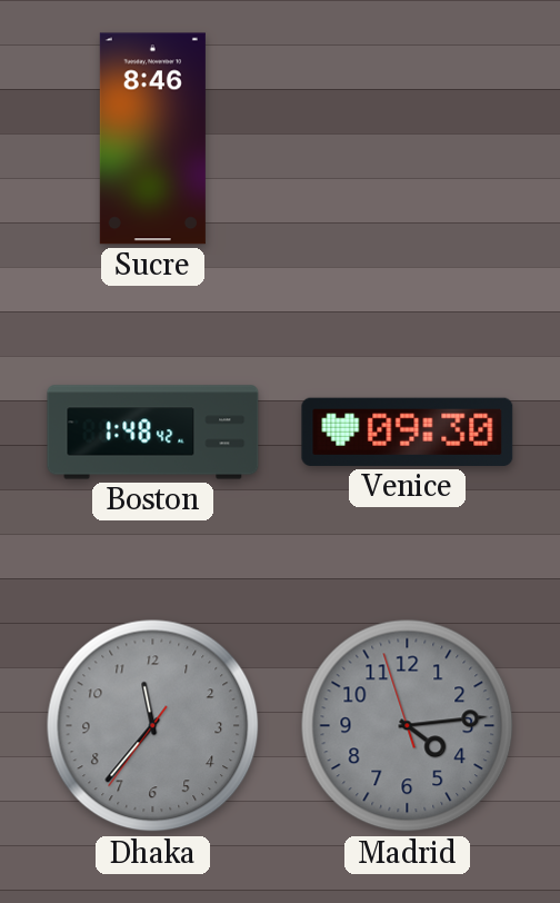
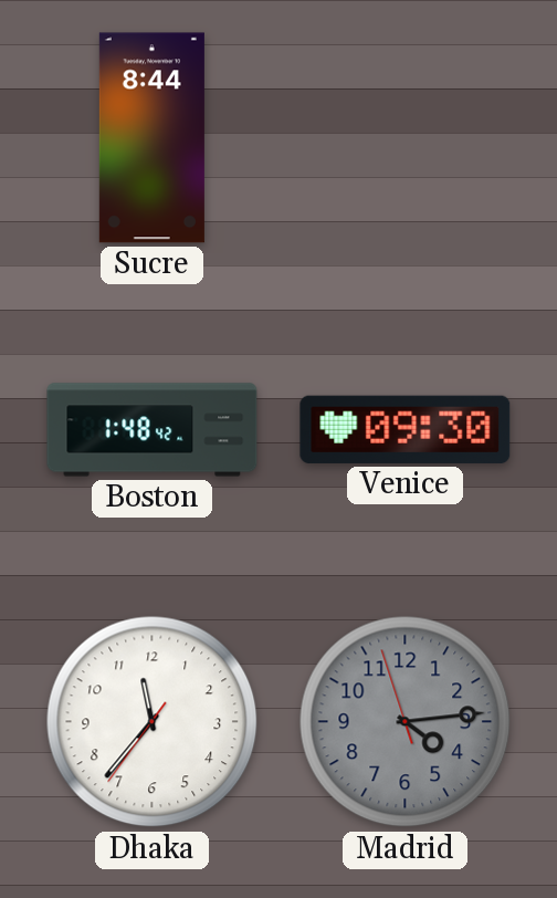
Sucre: 8:46 -> 8:44 (151, 138)
Dhaka dial: grey -> white (153, 722)
